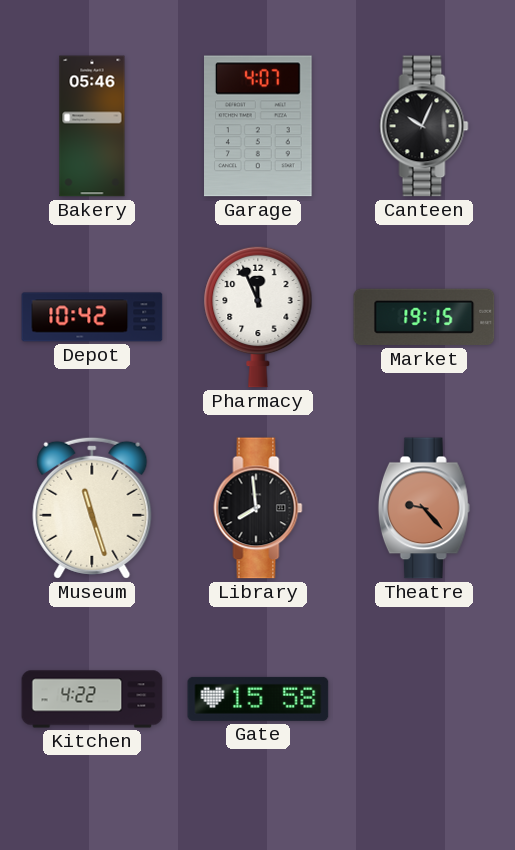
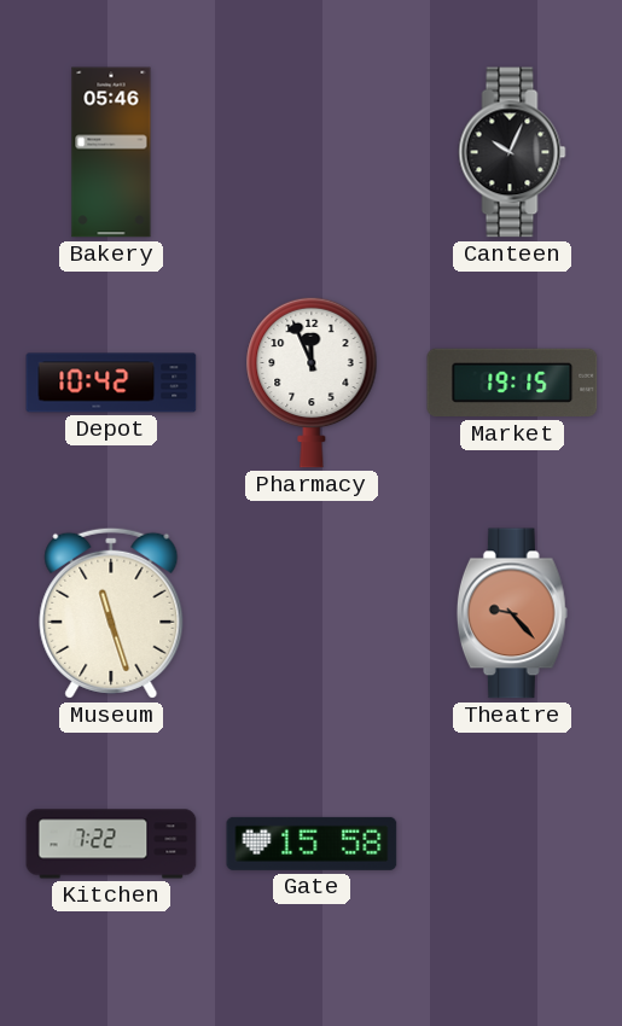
Garage: 4:07 -> none (259, 126)
Library: 7:59 -> none (258, 508)
Kitchen: 4:22 -> 7:22 (111, 844)
